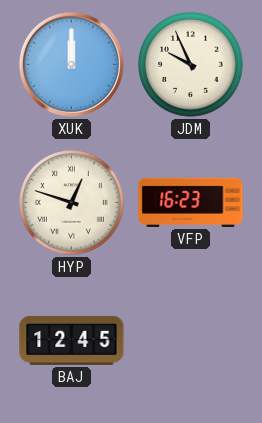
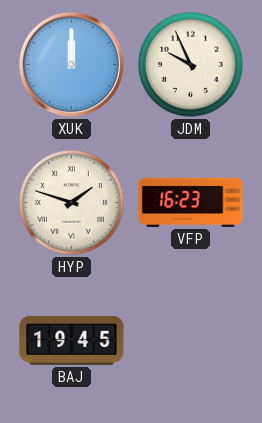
HYP: 12:48 -> 1:48 (72, 203)
BAJ: 12:45 -> 19:45 (72, 340)
